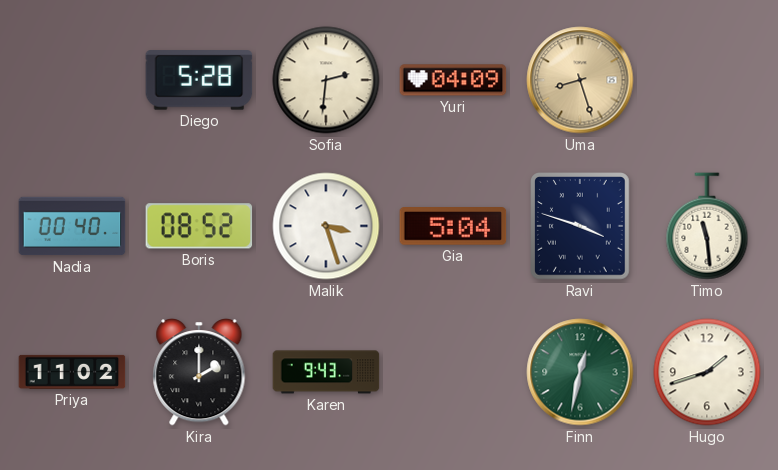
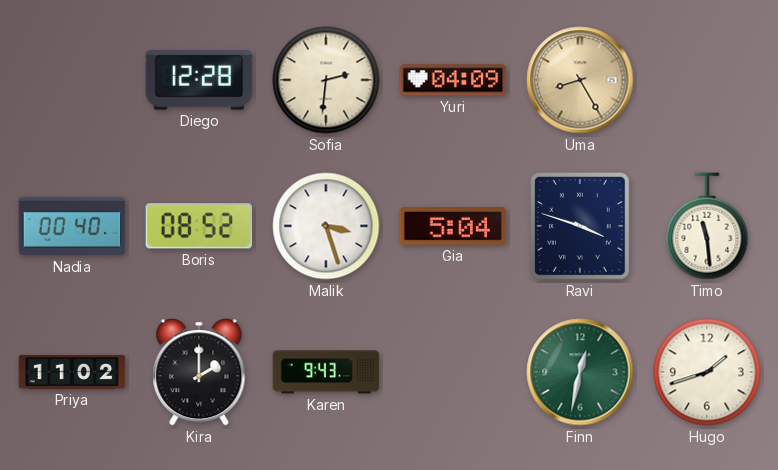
Diego: 5:28 -> 12:28 (199, 80)
Uma: 8:27 -> 8:25 (580, 80)
